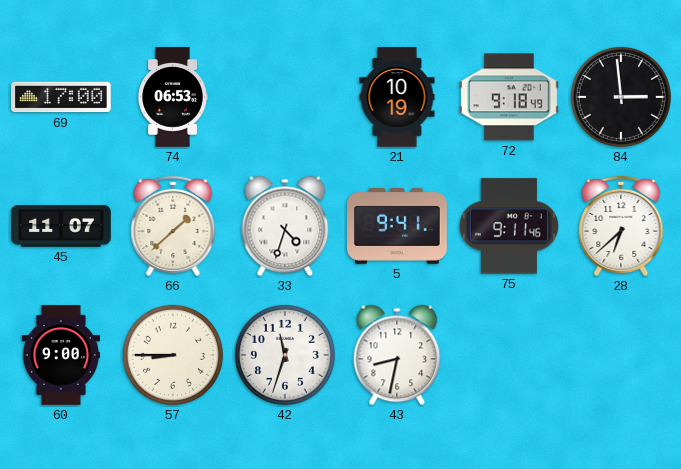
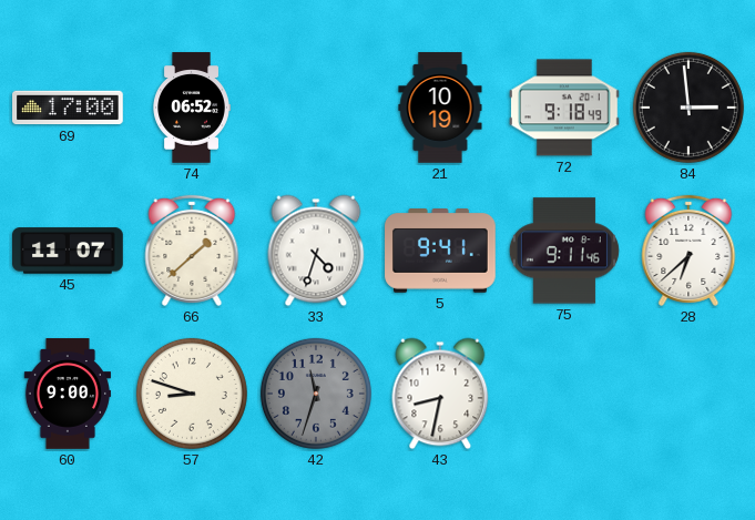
74: 06:53 -> 06:52 (192, 108)
57: 8:45 -> 8:48 (192, 394)
42 dial: white -> grey (316, 394)
